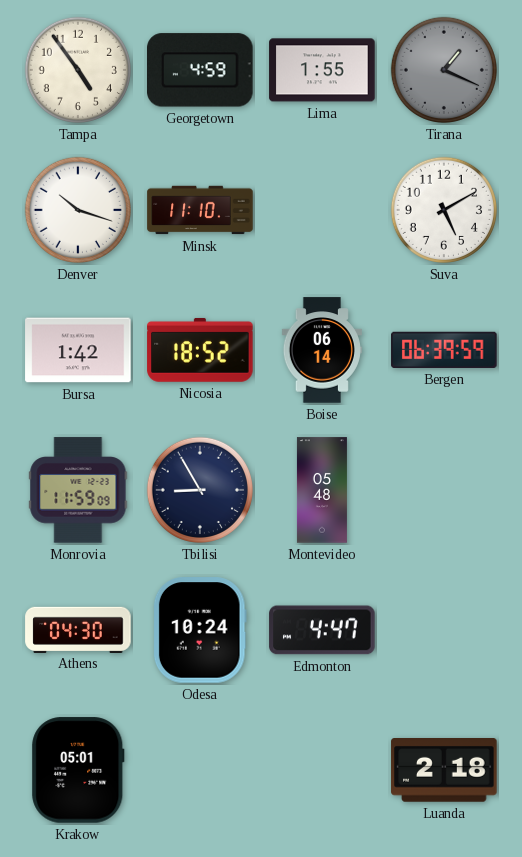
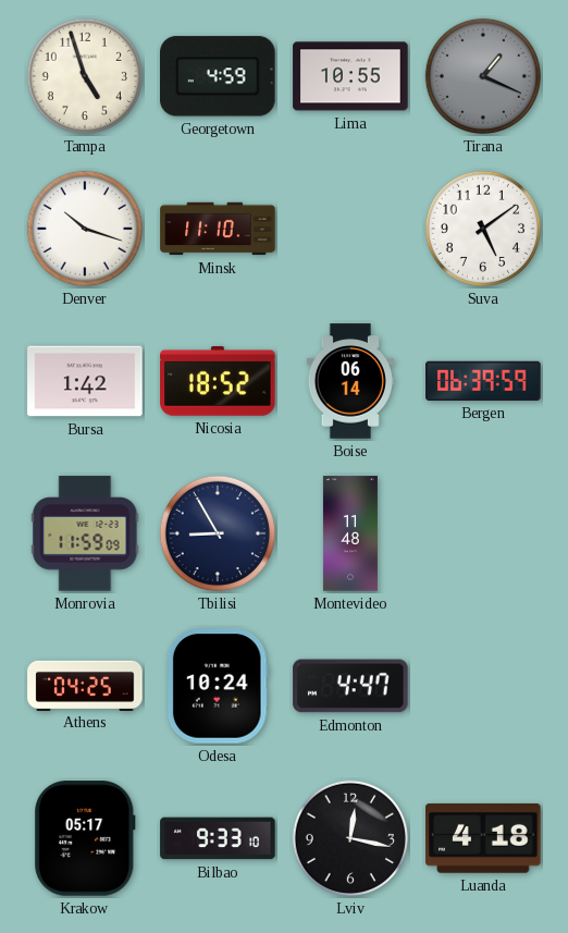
Tampa: 4:54 -> 4:57 (85, 76)
Lima: 1:55 -> 10:55 (350, 76)
Suva: 5:10 -> 5:09 (483, 229)
Montevideo: 05:48 -> 11:48 (350, 533)
Athens: 04:30 -> 04:25 (85, 685)
Krakow: 05:01 -> 05:17 (85, 838)
Bilbao: none -> 9:33 (218, 838)
Lviv: none -> 12:17 (350, 838)
Luanda: 2:18 -> 4:18 (483, 839)
